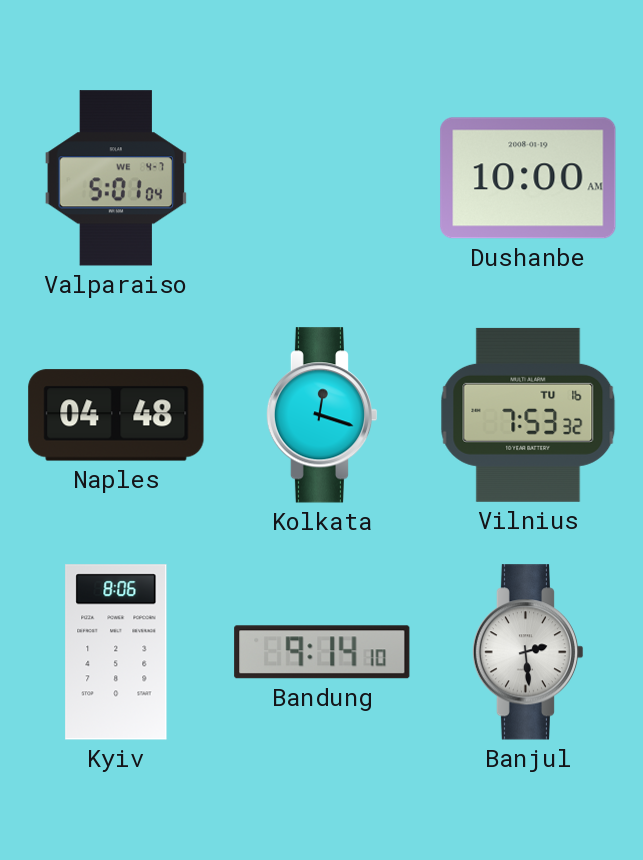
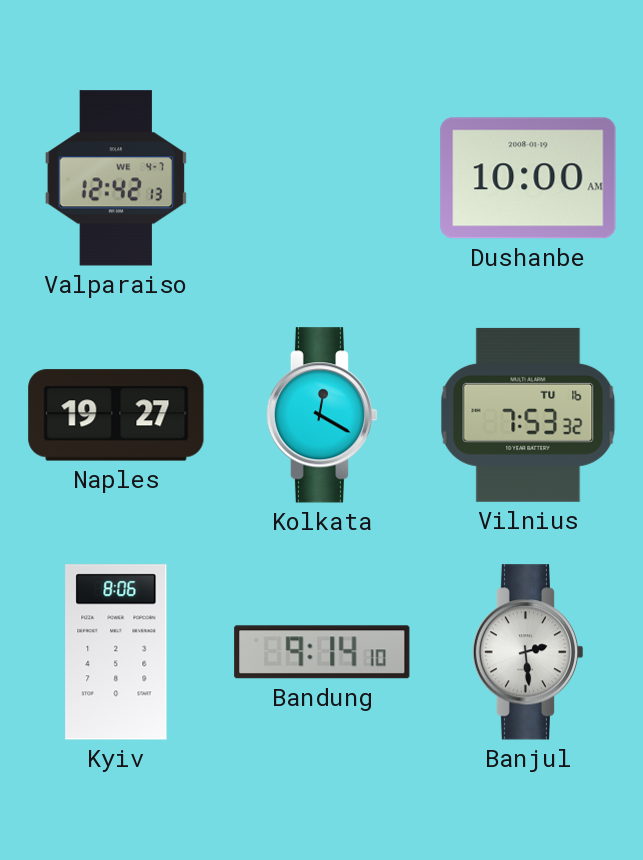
Valparaiso: 5:01 -> 12:42 (116, 178)
Naples: 04:48 -> 19:27 (116, 415)
Kolkata: 12:18 -> 12:20 (322, 415)
